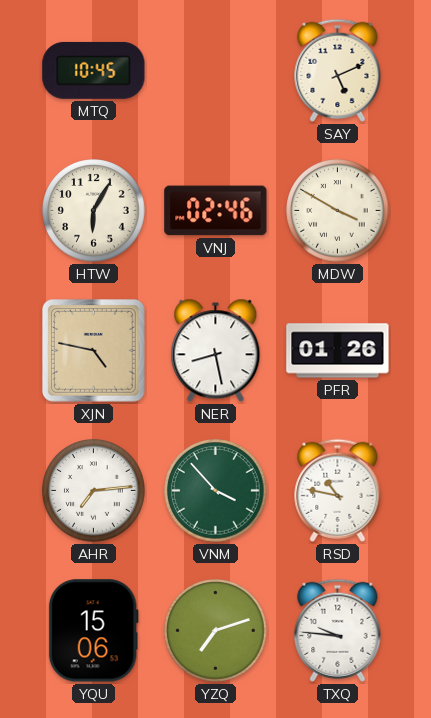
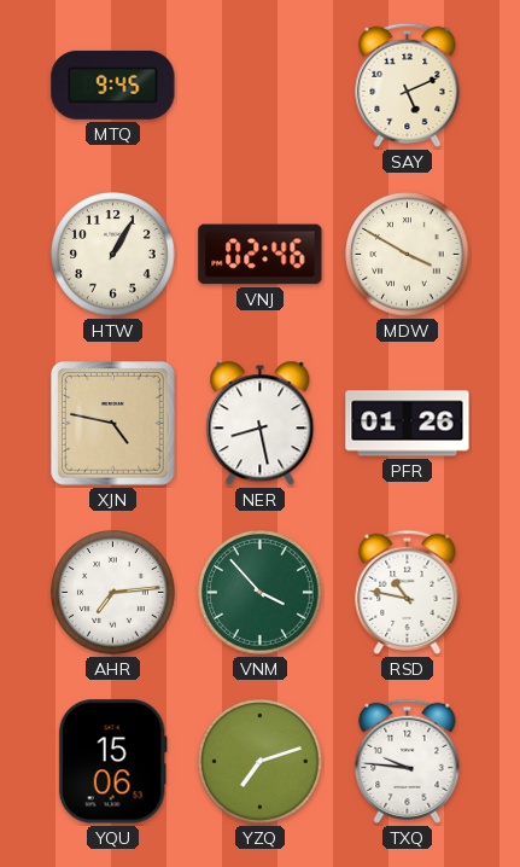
MTQ: 10:45 -> 9:45 (113, 85)
HTW: 6:05 -> 1:05 (113, 255)
